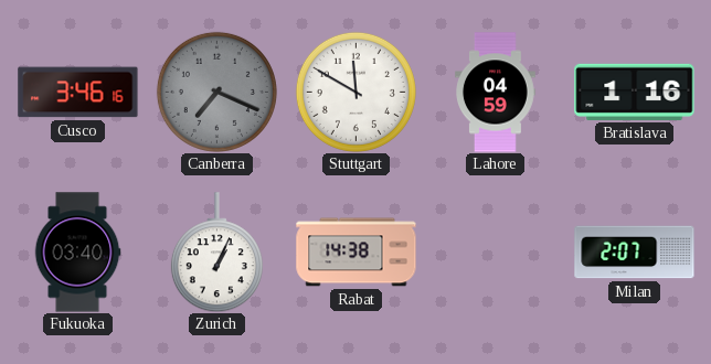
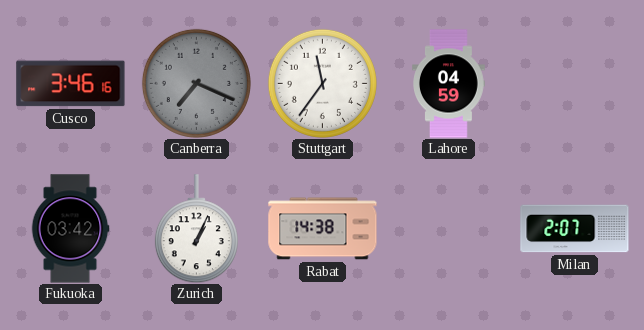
Stuttgart: 11:50 -> 11:36 (322, 83)
Bratislava: 1:16 -> none (635, 92)
Fukuoka: 03:40 -> 03:42 (70, 229)
